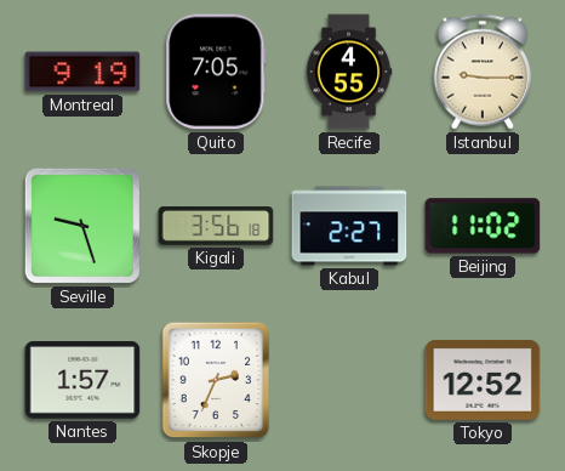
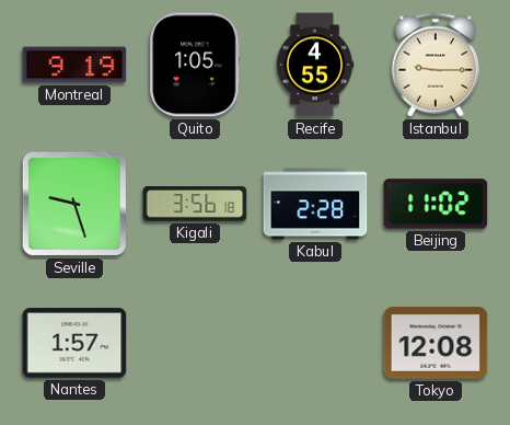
Quito: 7:05 -> 1:05 (195, 65)
Kabul: 2:27 -> 2:28 (315, 204)
Skopje: 2:34 -> none (216, 380)
Tokyo: 12:52 -> 12:08 (436, 343)
